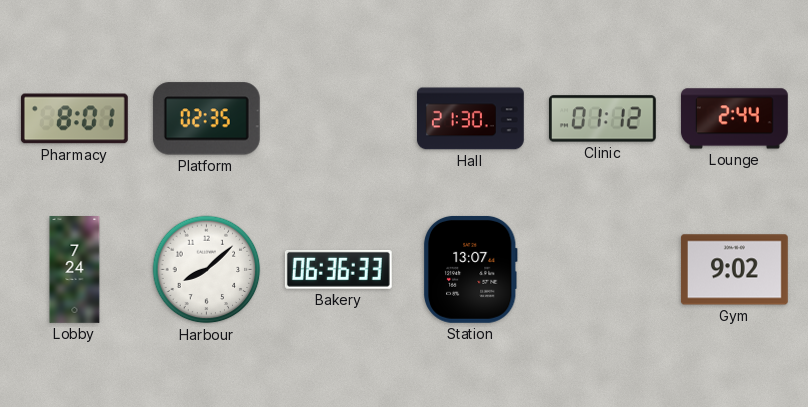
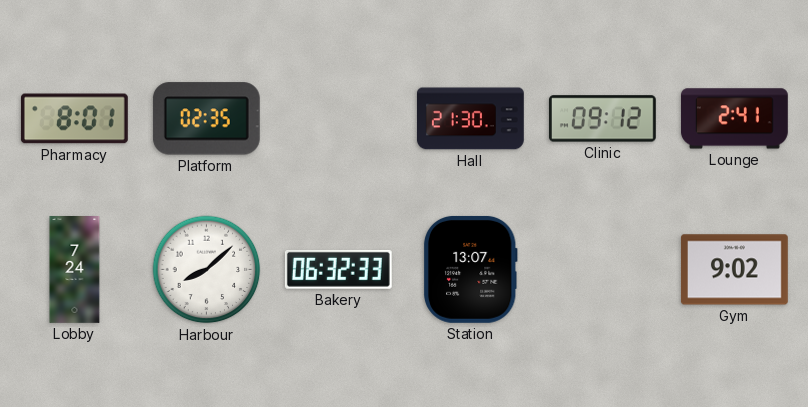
Clinic: 01:12 -> 09:12 (602, 119)
Lounge: 2:44 -> 2:41 (734, 119)
Bakery: 06:36 -> 06:32 (338, 269)
